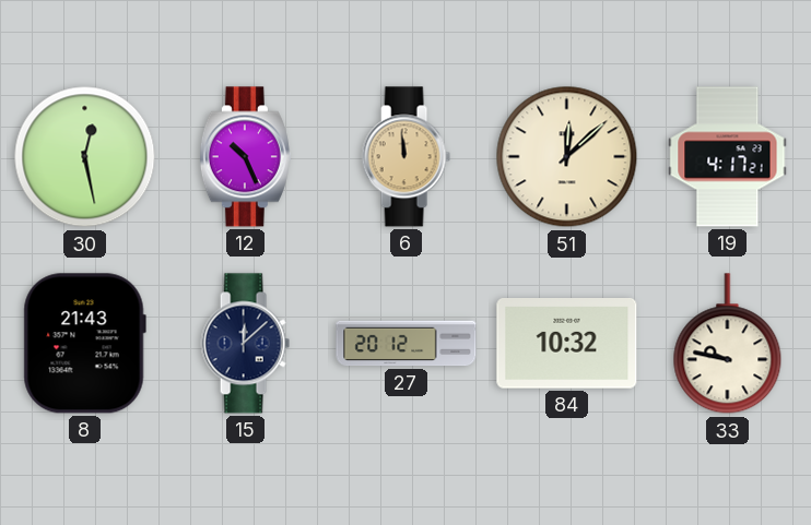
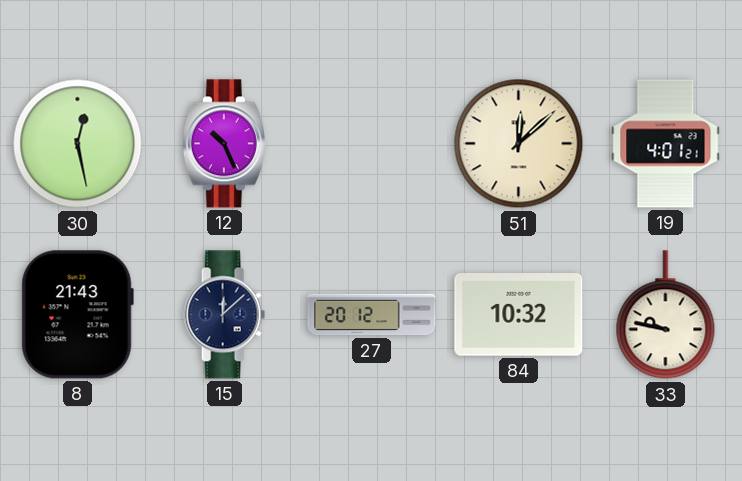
6: 11:59 -> none (405, 157)
19: 4:17 -> 4:01 (666, 144)
